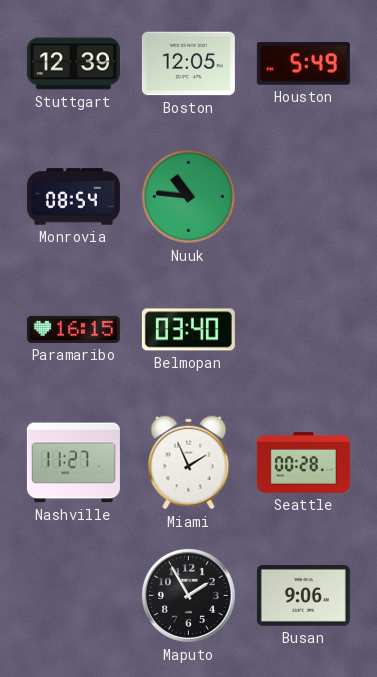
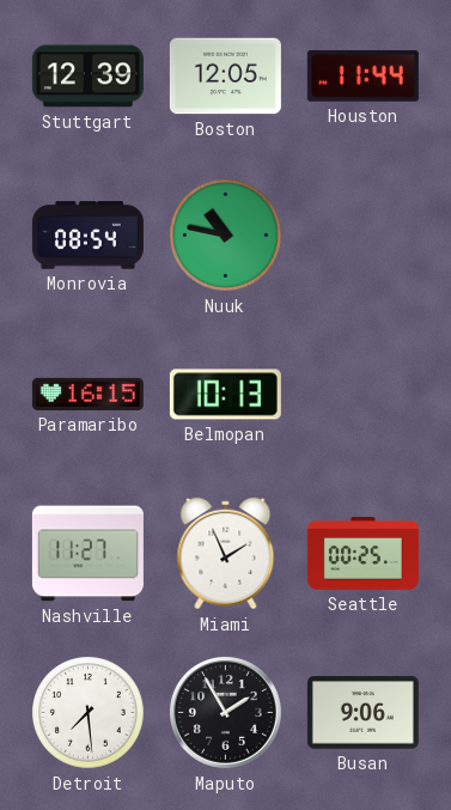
Houston: 5:49 -> 11:44 (362, 75)
Nuuk: 10:46 -> 10:47 (226, 236)
Belmopan: 03:40 -> 10:13 (225, 395)
Seattle: 00:28 -> 00:25 (362, 554)
Detroit: none -> 7:29 (89, 713)
